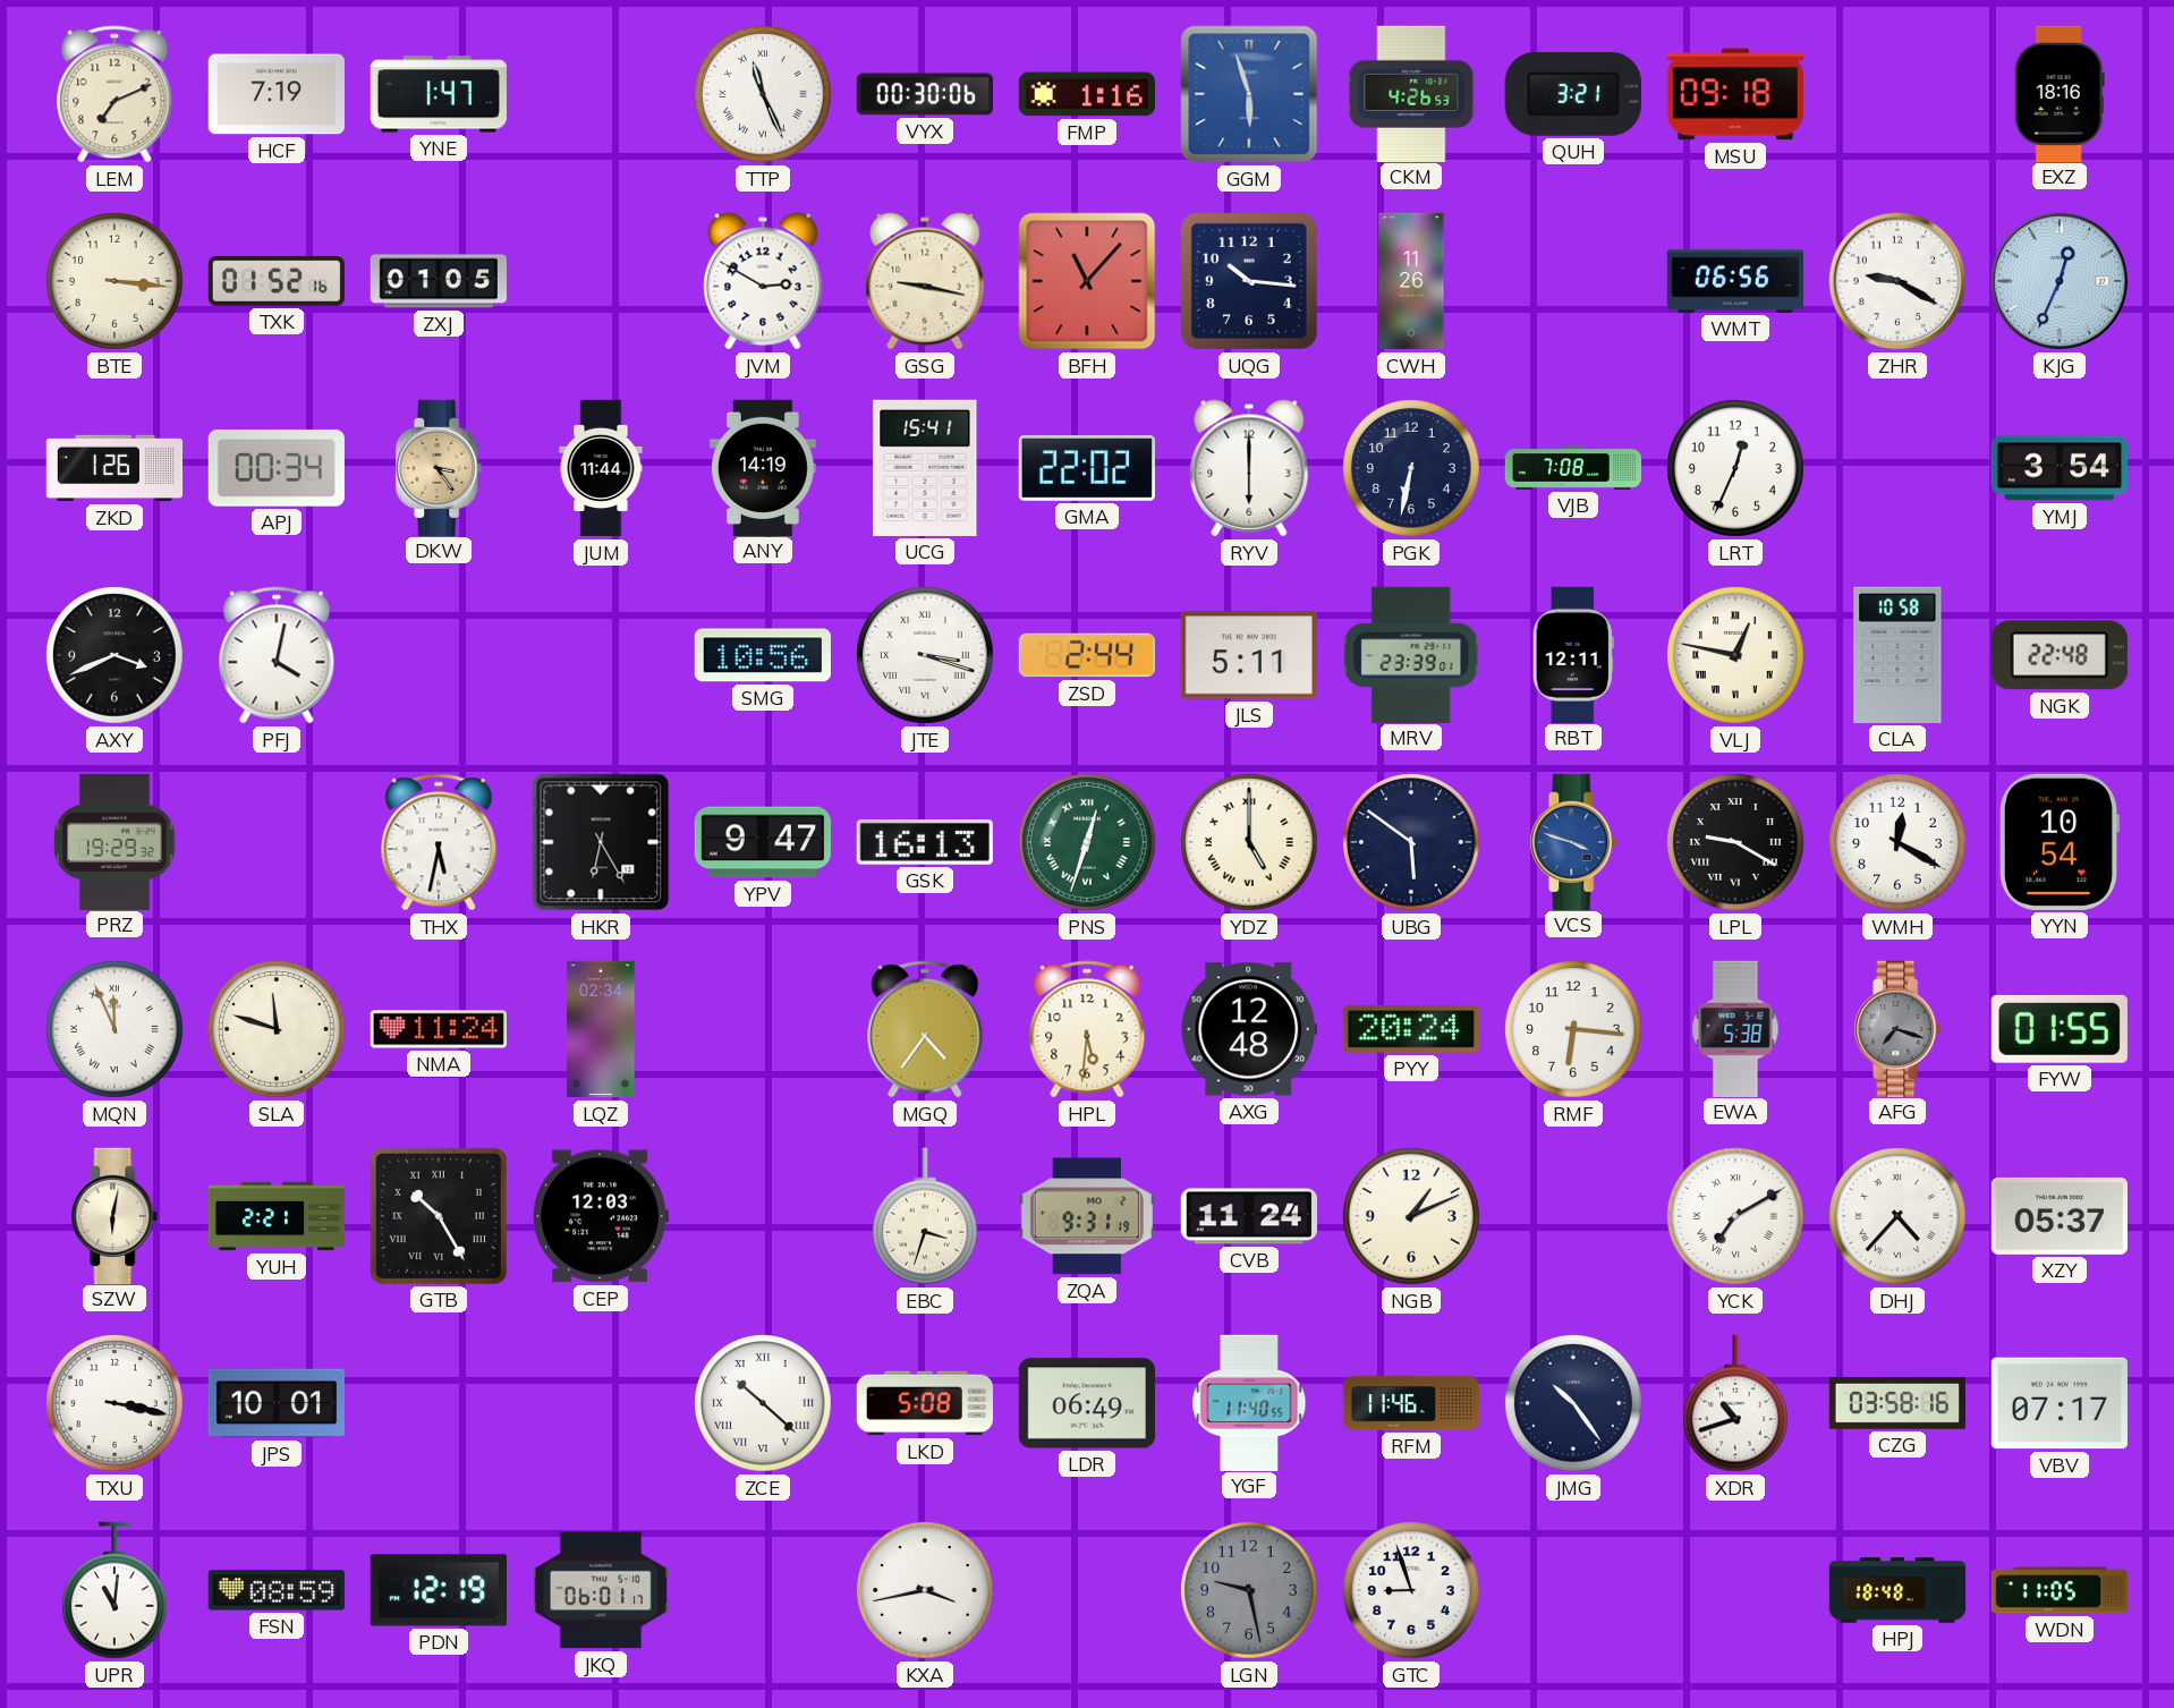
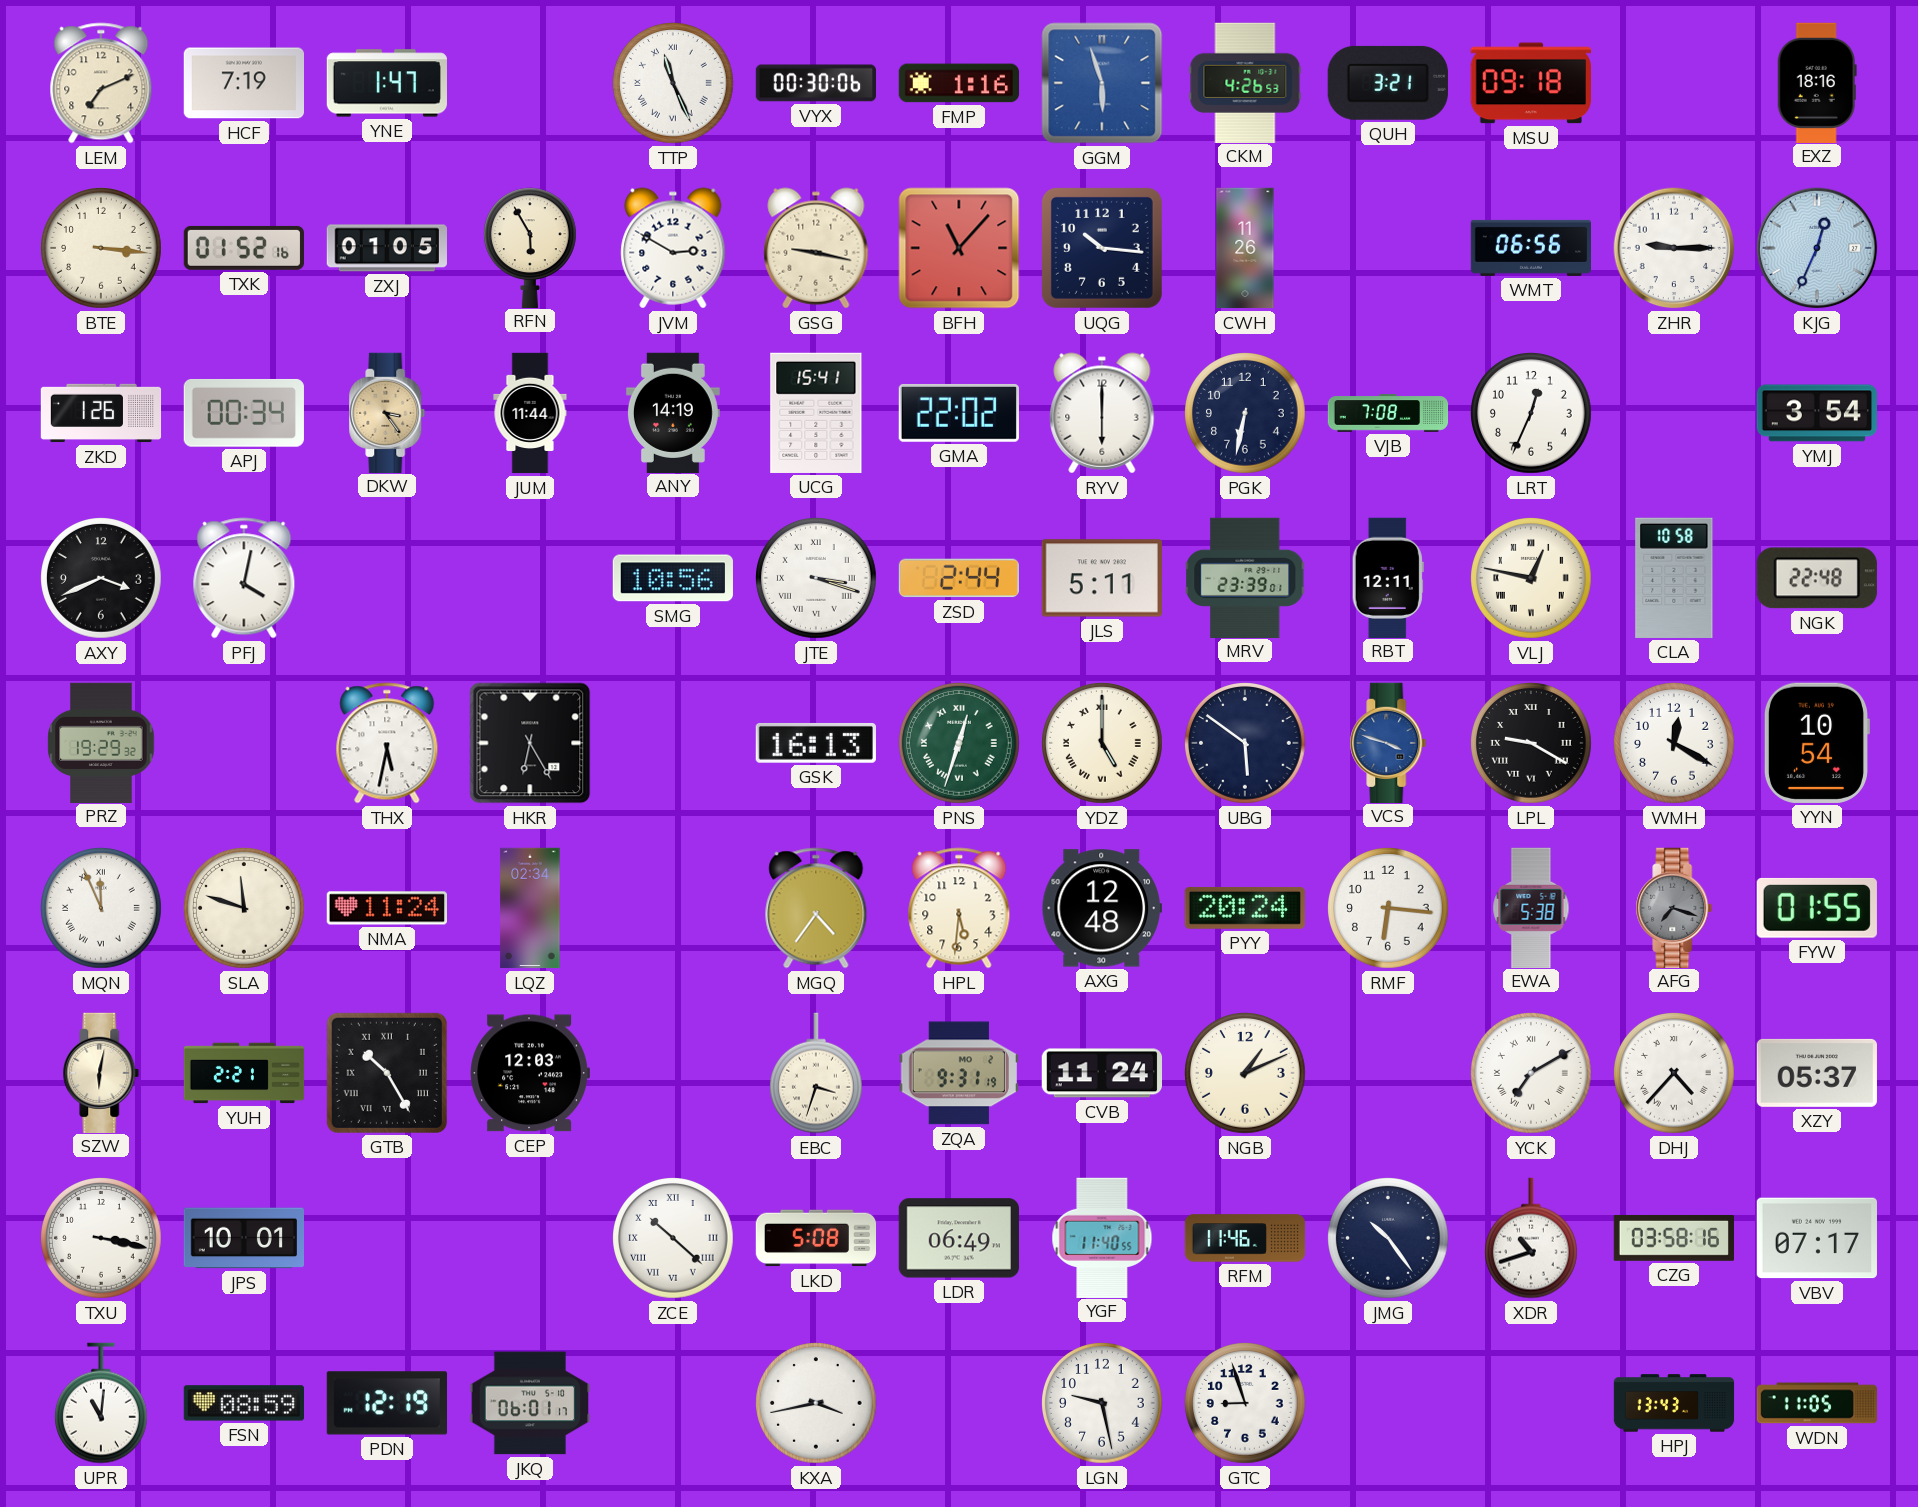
RFN: none -> 5:55 (530, 247)
ZHR: 9:20 -> 9:15 (1674, 248)
YPV: 9:47 -> none (763, 842)
LGN dial: grey -> white (1103, 1404)
HPJ: 18:48 -> 13:43 (1674, 1403)
